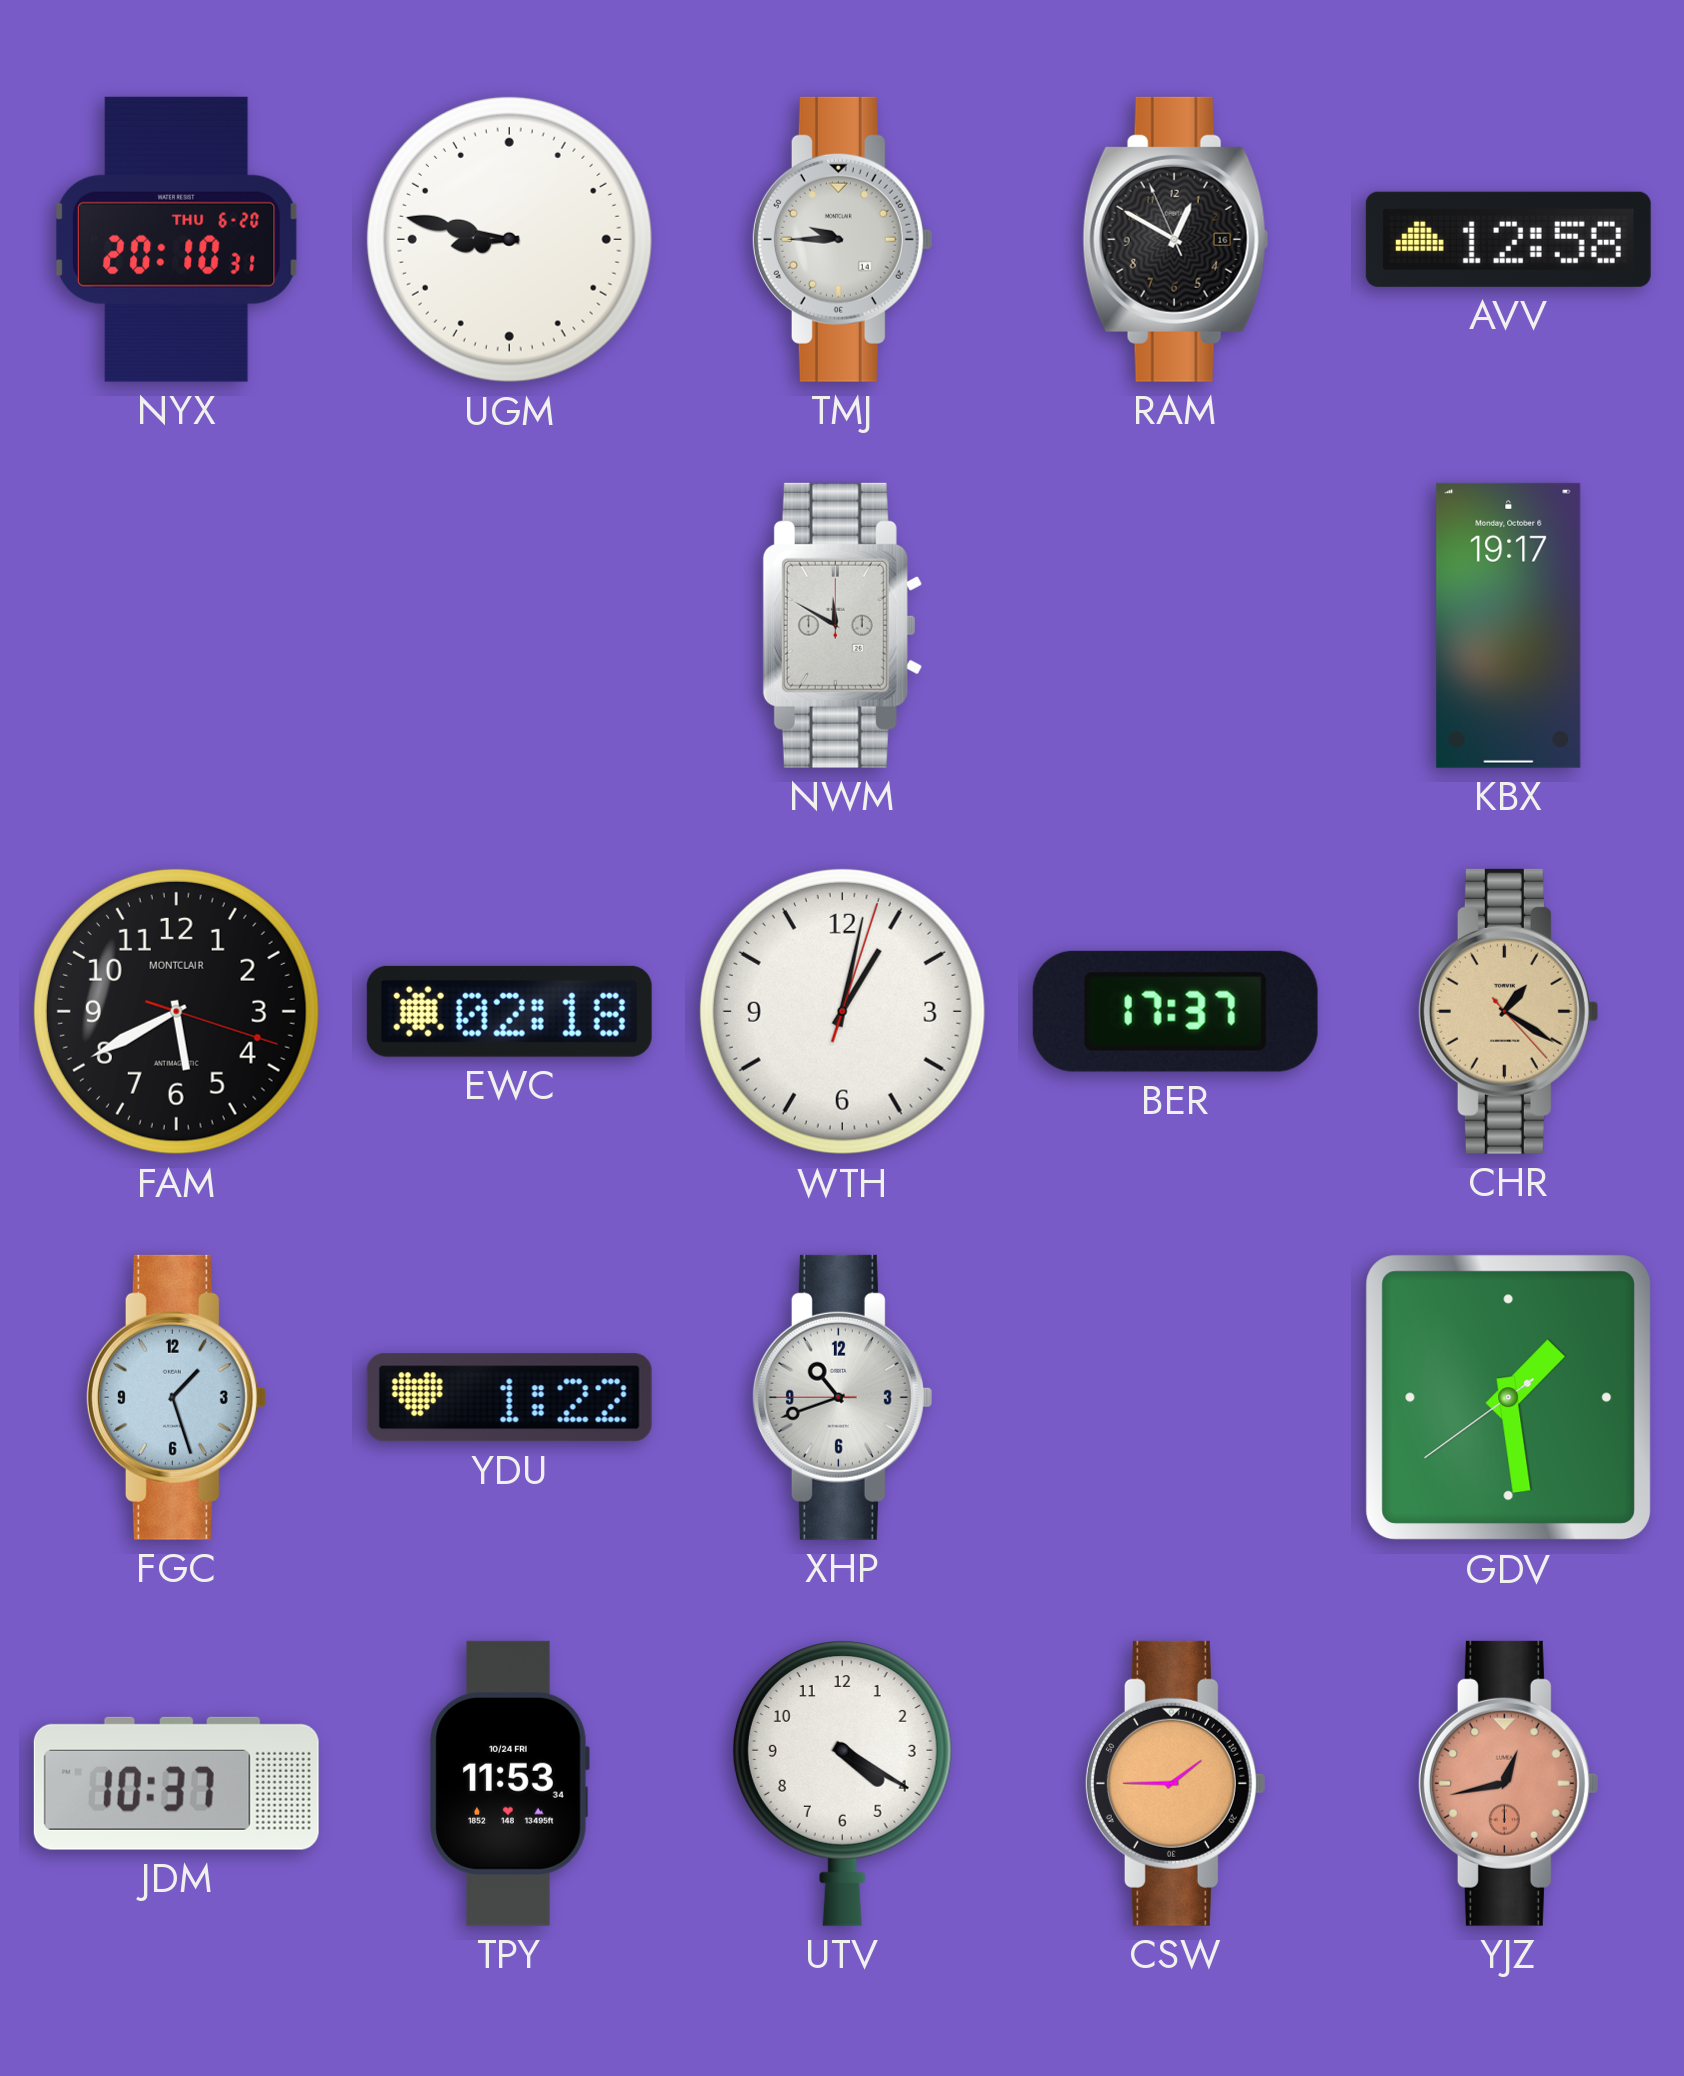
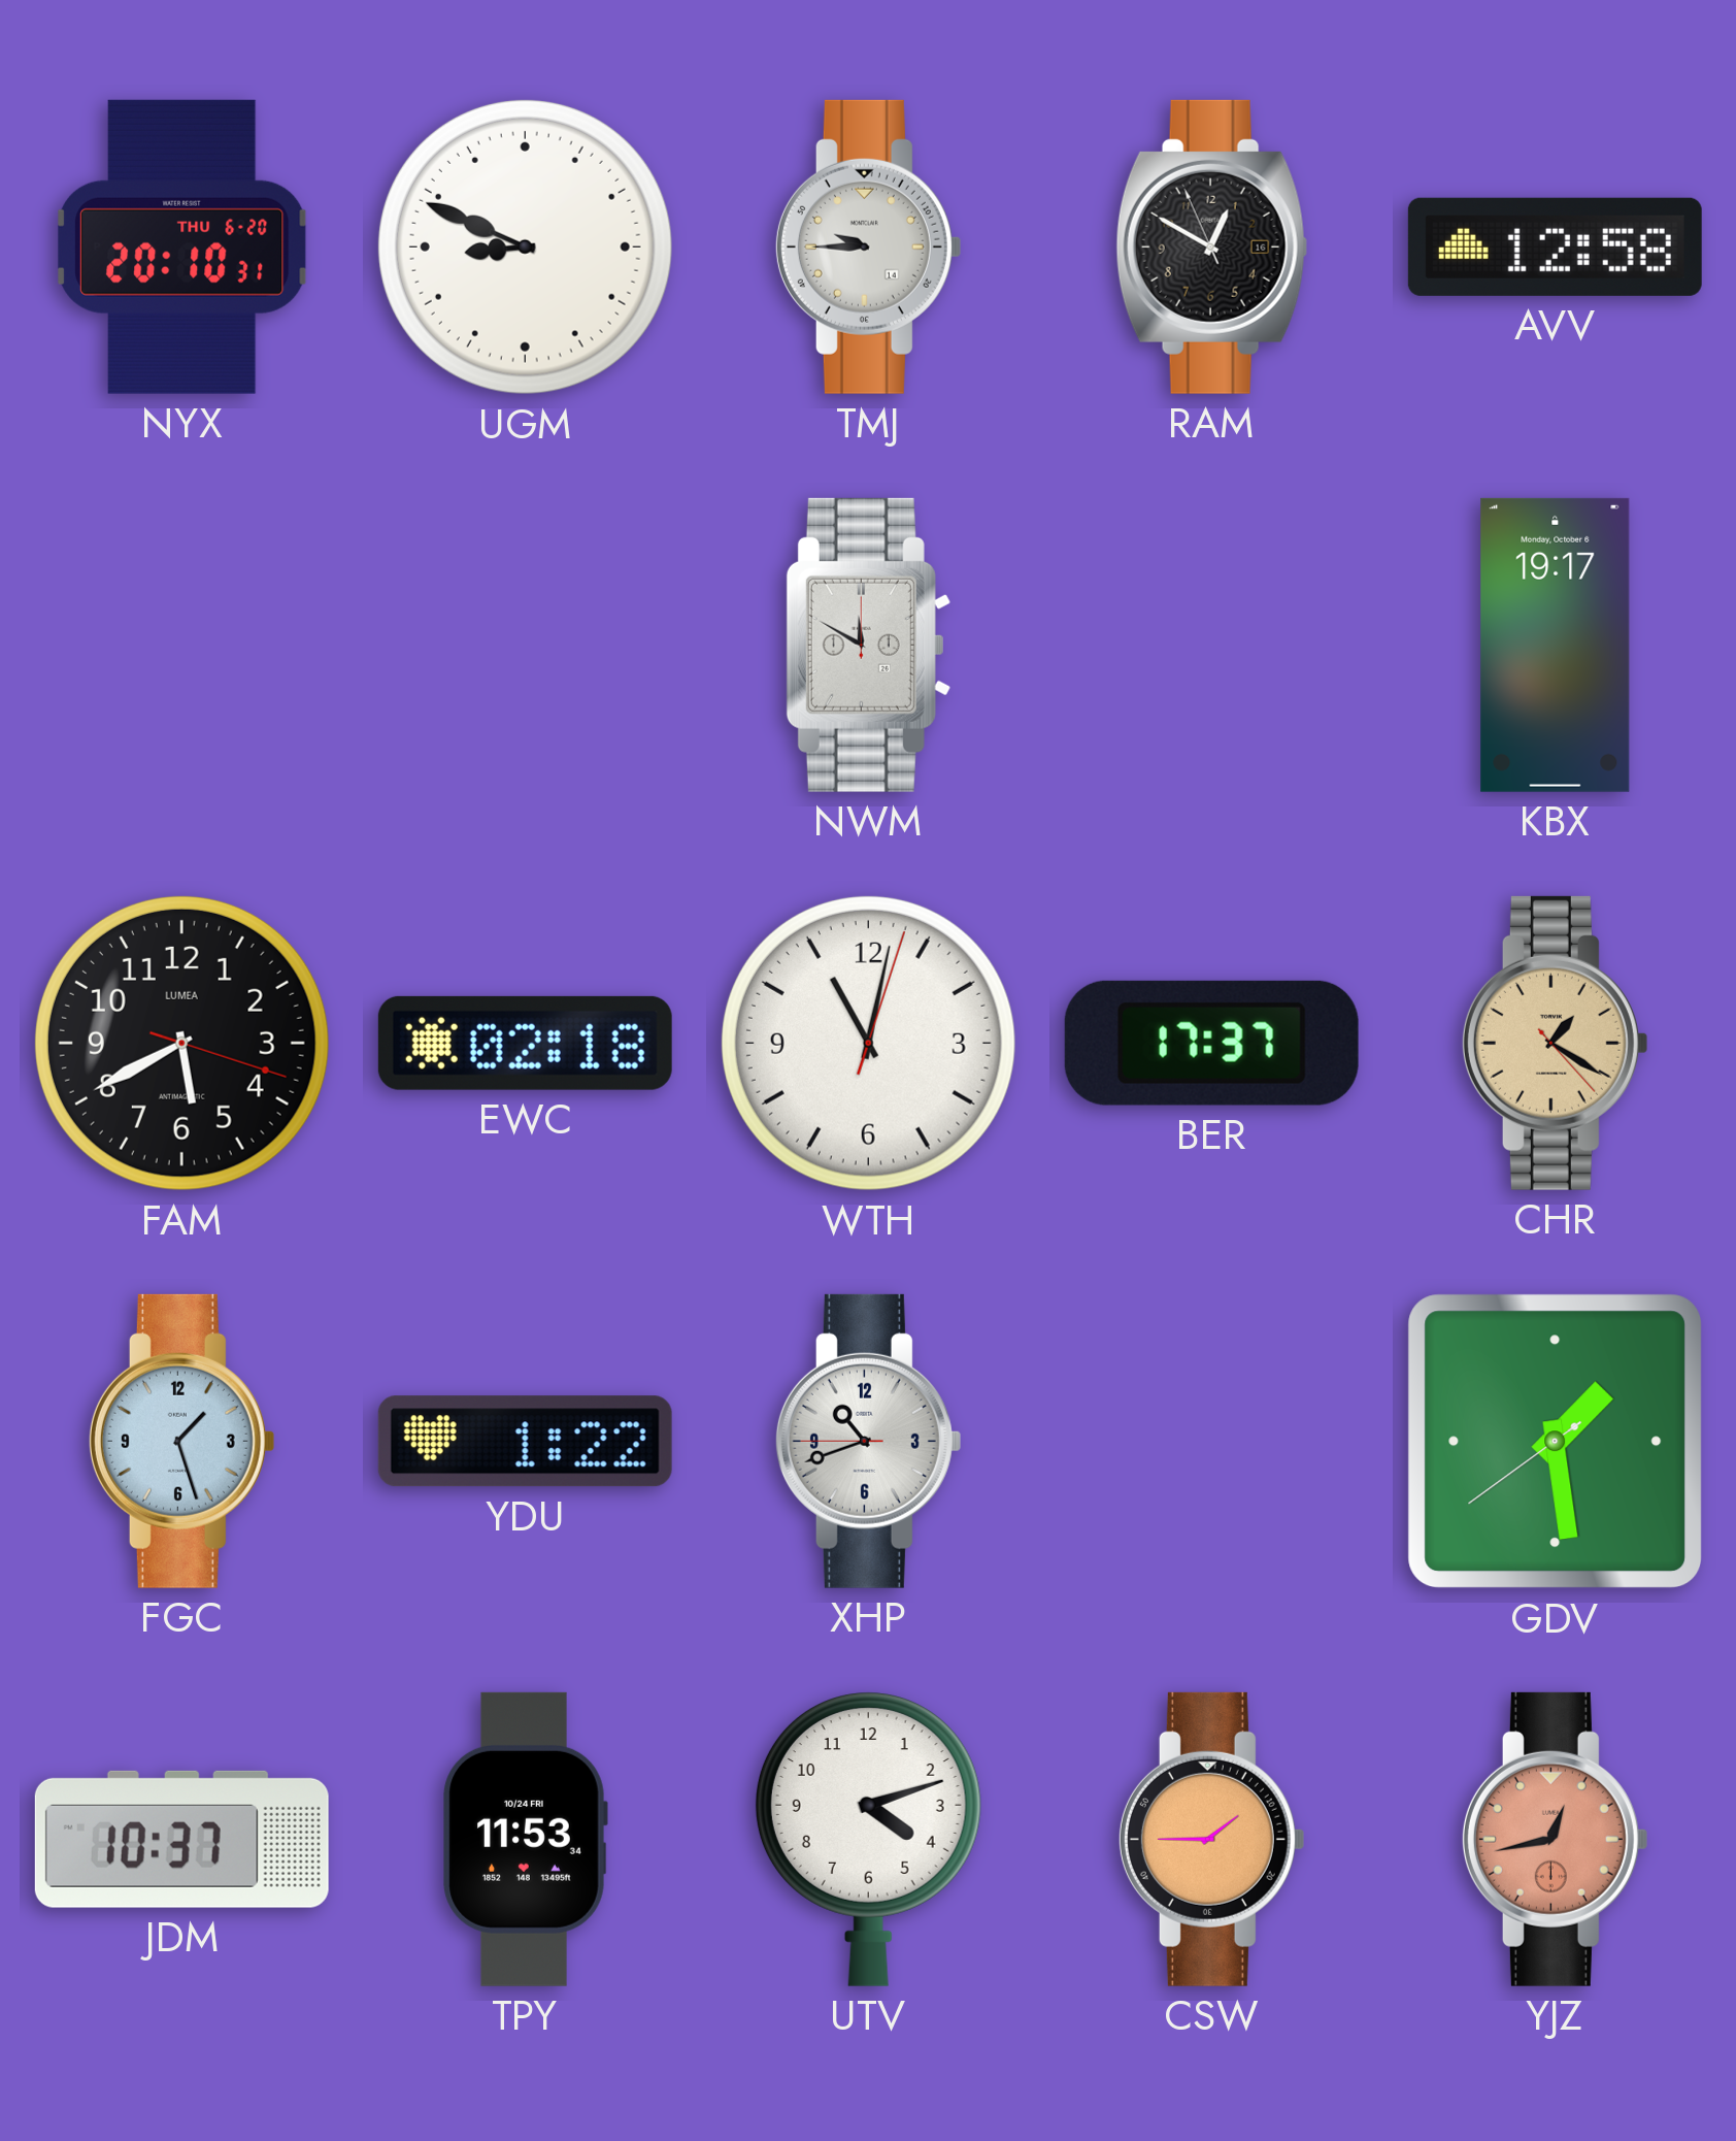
UGM: 8:47 -> 8:49 (525, 246)
FAM brand: MONTCLAIR -> LUMEA (181, 1043)
WTH: 1:02 -> 11:02 (868, 1043)
UTV: 4:20 -> 4:12 (868, 1839)
